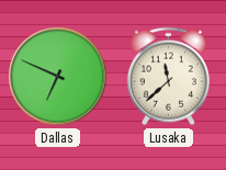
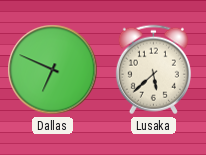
Lusaka: 11:38 -> 5:38 (153, 70)
